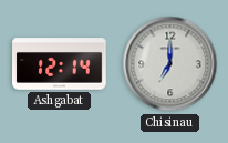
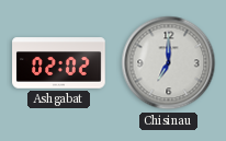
Ashgabat: 12:14 -> 02:02 (59, 63)
